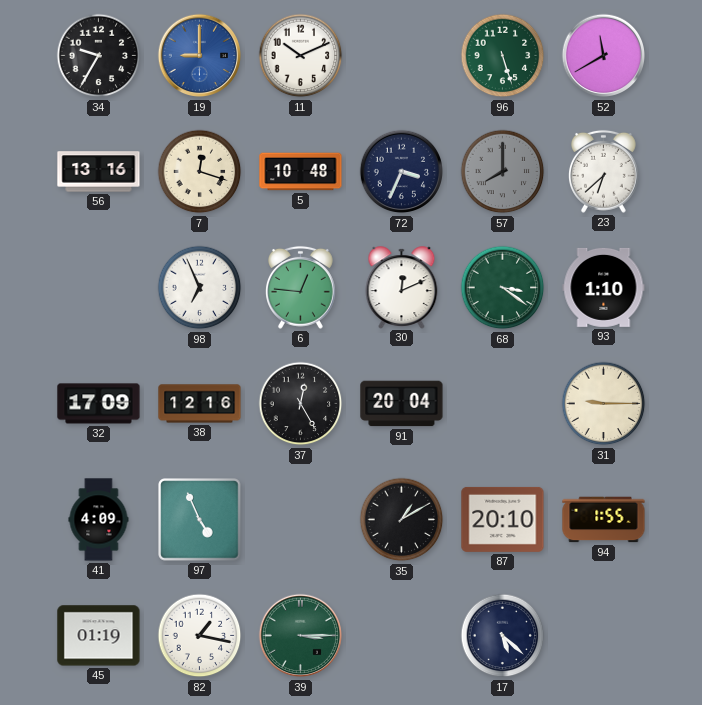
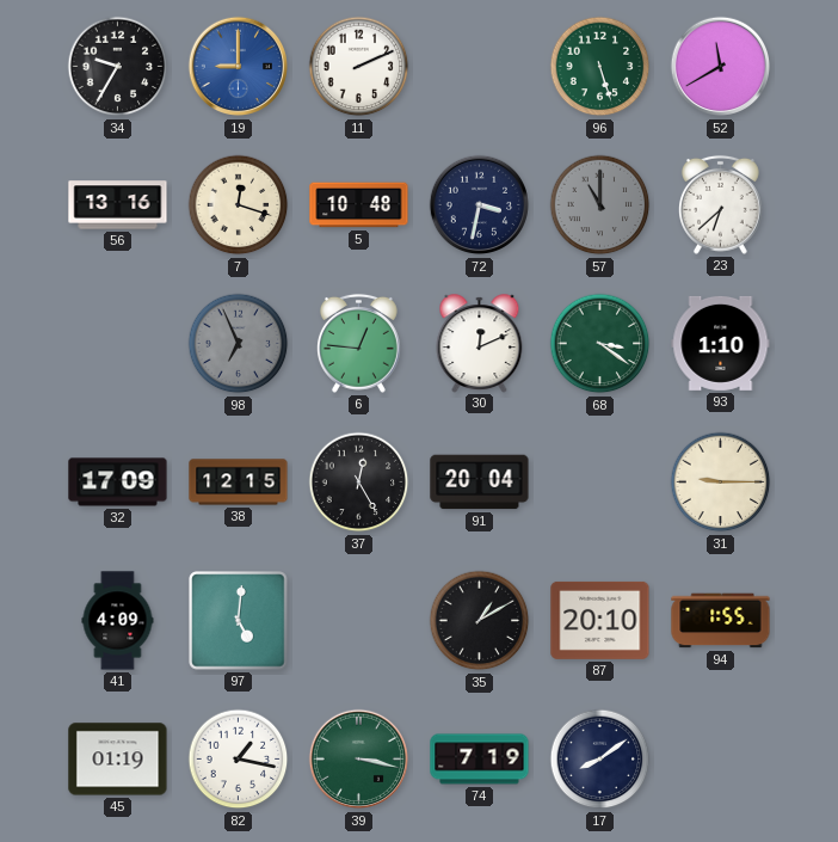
11: 10:11 -> 2:11 (359, 67)
72: 3:34 -> 3:32 (480, 205)
57: 8:00 -> 11:00 (600, 205)
98 dial: white -> grey (239, 344)
38: 12:16 -> 12:15 (239, 483)
97: 4:56 -> 5:01 (239, 621)
39: 3:15 -> 3:17 (359, 760)
74: none -> 7:19 (480, 760)
17: 5:22 -> 8:09 (600, 760)
